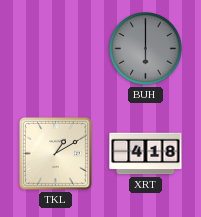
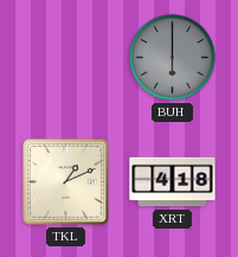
TKL: 1:10 -> 1:11 (65, 181)
